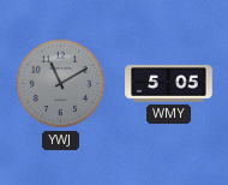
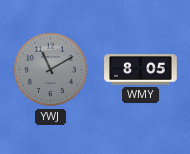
WMY: 5:05 -> 8:05 (141, 70)
